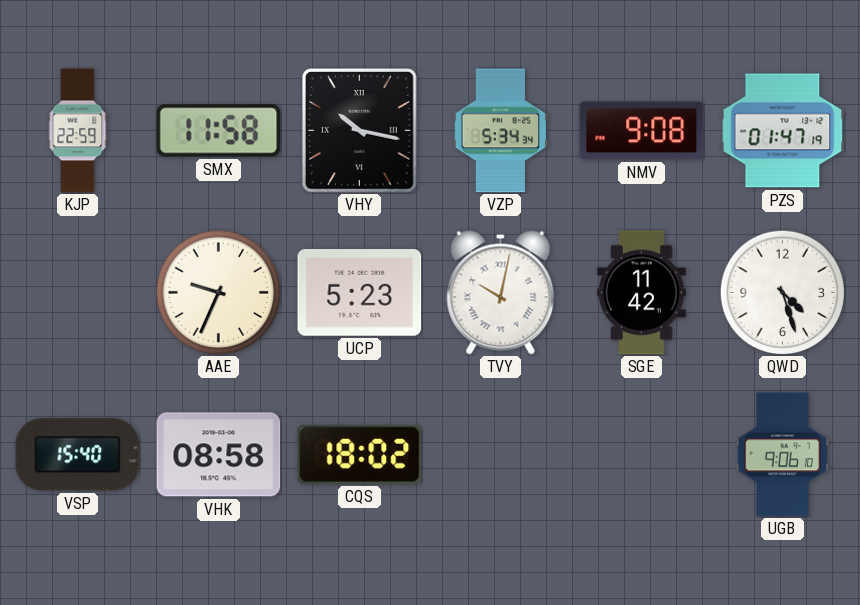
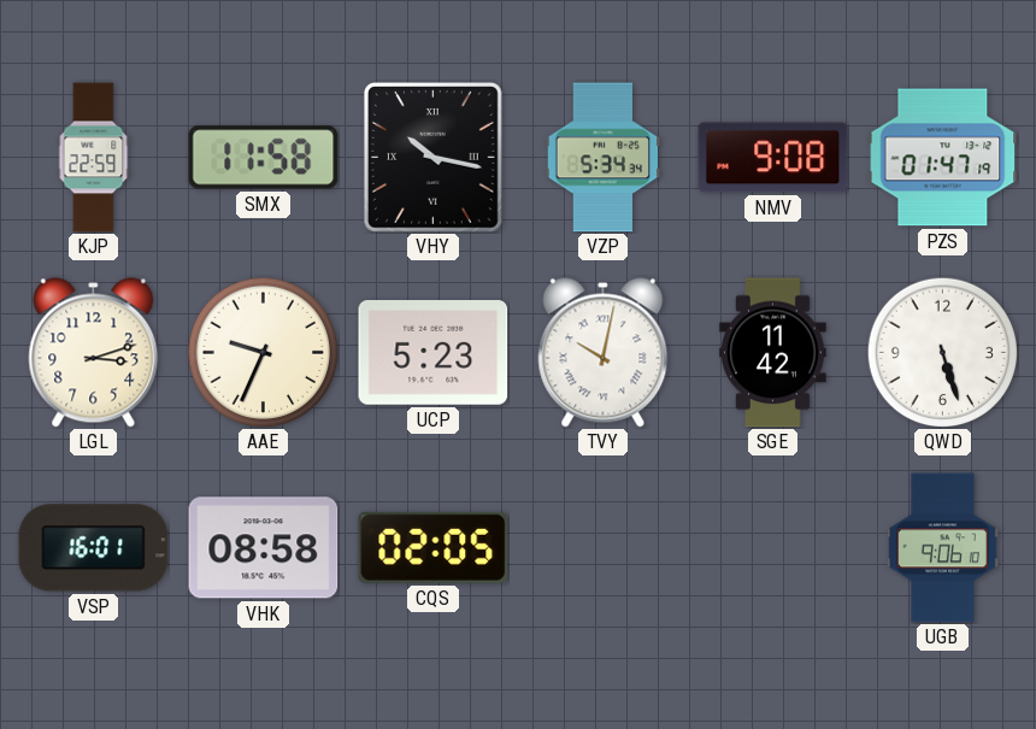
LGL: none -> 3:12 (94, 353)
QWD: 4:27 -> 5:27 (942, 352)
VSP: 15:40 -> 16:01 (94, 548)
CQS: 18:02 -> 02:05 (434, 547)
